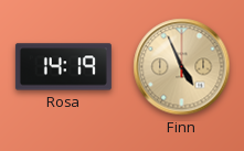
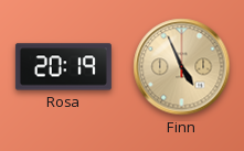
Rosa: 14:19 -> 20:19 (63, 67)
